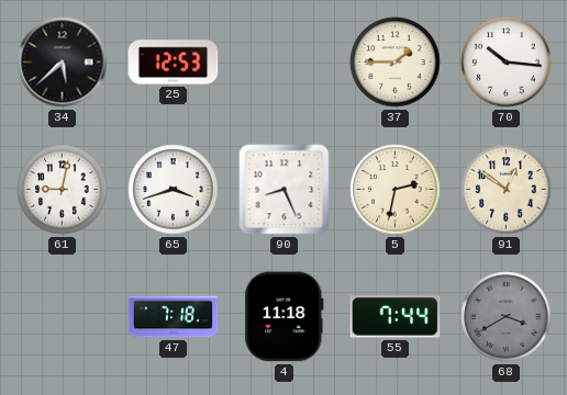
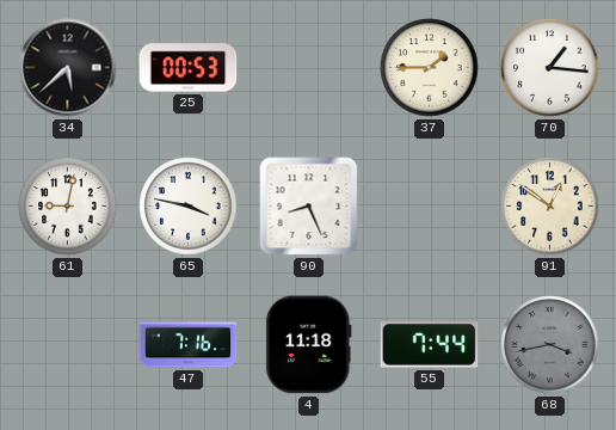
25: 12:53 -> 00:53 (189, 68)
70: 10:16 -> 1:16 (550, 68)
65: 3:42 -> 3:47 (189, 207)
5: 2:32 -> none (396, 190)
47: 7:18 -> 7:16 (189, 345)
68: 3:40 -> 3:43 (550, 345)
